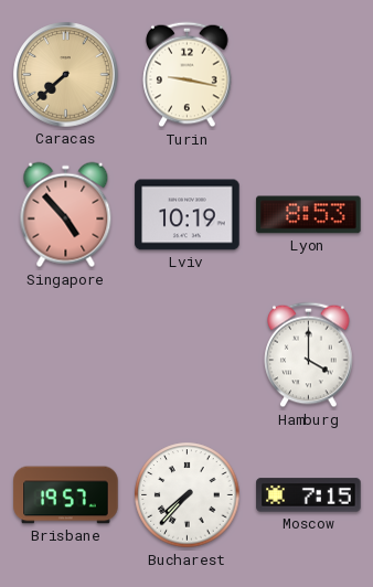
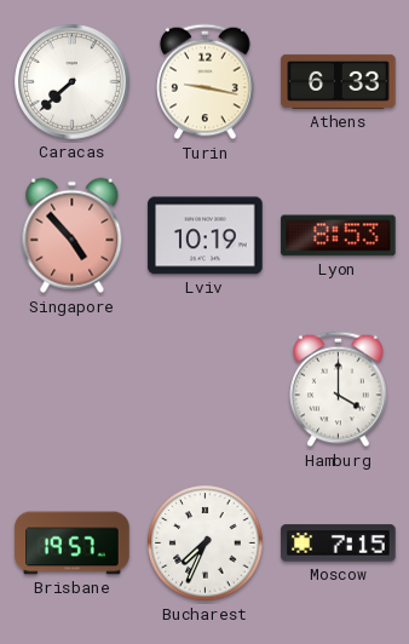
Caracas dial: champagne -> white (73, 82)
Athens: none -> 6:33 (339, 81)
Bucharest: 7:37 -> 7:34 (206, 544)
